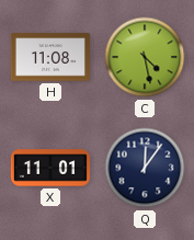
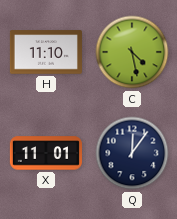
H: 11:08 -> 11:10 (46, 52)
